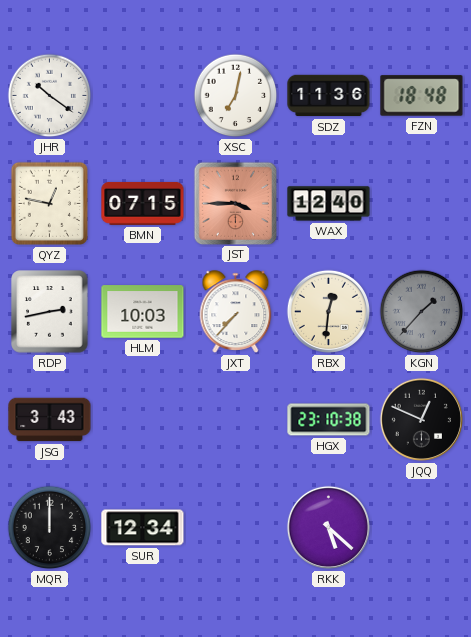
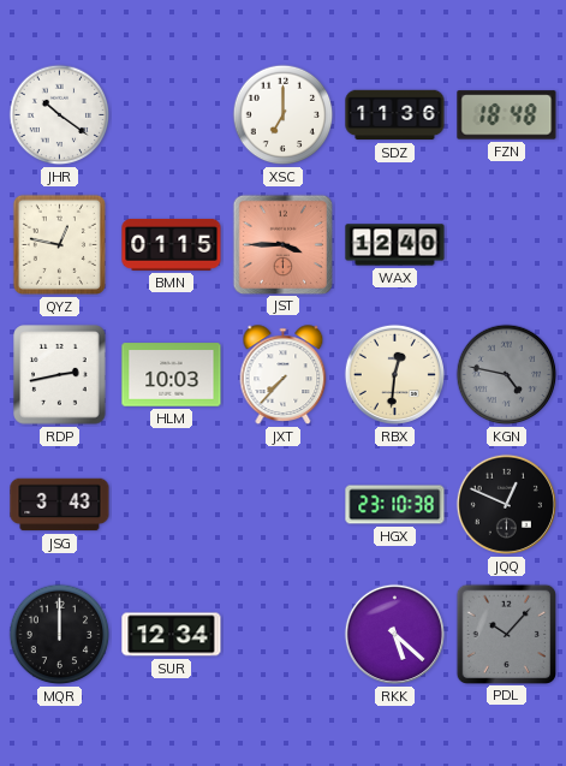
XSC: 7:02 -> 7:00 (284, 115)
BMN: 07:15 -> 01:15 (172, 244)
KGN: 1:37 -> 4:47 (507, 375)
PDL: none -> 10:07 (506, 634)
